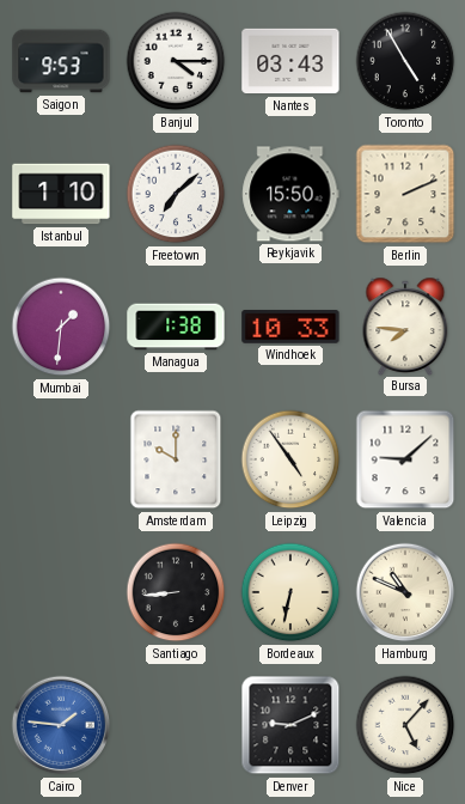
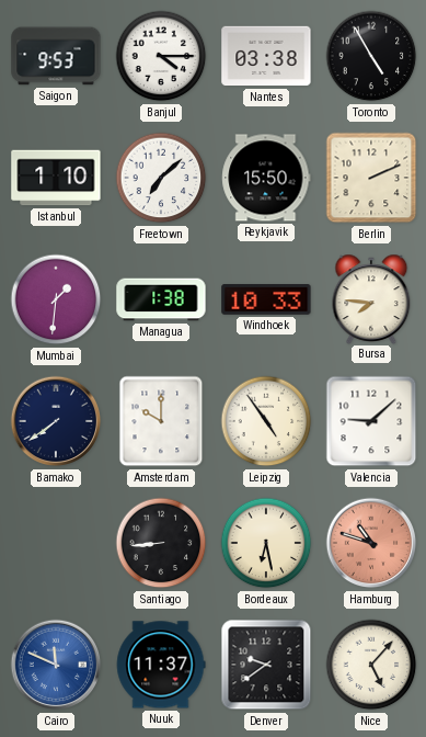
Nantes: 03:43 -> 03:38 (266, 56)
Bamako: none -> 7:39 (56, 421)
Bordeaux: 6:32 -> 6:28 (266, 543)
Hamburg: 10:49 -> 10:48 (371, 543)
Hamburg dial: cream -> salmon (371, 543)
Cairo: 1:46 -> 11:49 (56, 665)
Nuuk: none -> 11:37 (161, 665)
Denver: 9:11 -> 9:39 (266, 665)
